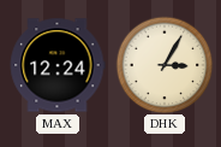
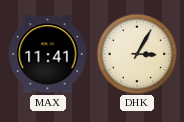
MAX: 12:24 -> 11:41 (48, 54)
